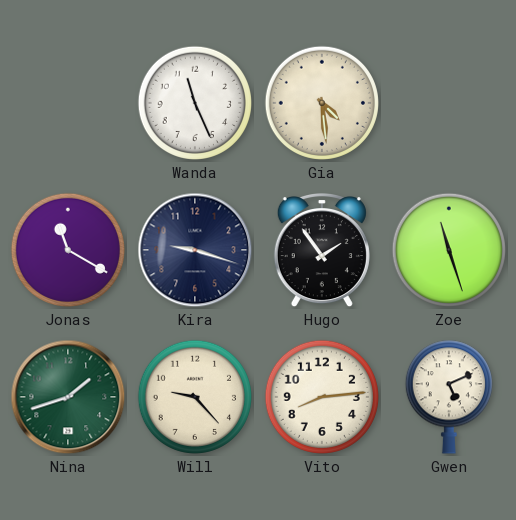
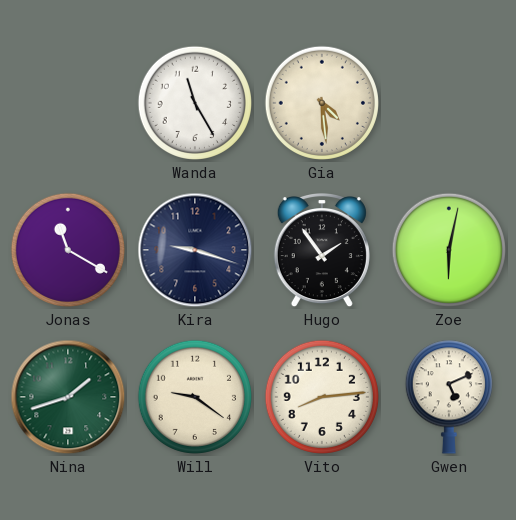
Wanda: 11:26 -> 11:25 (195, 103)
Zoe: 11:27 -> 6:02 (449, 250)
Will: 9:23 -> 9:21 (195, 397)
